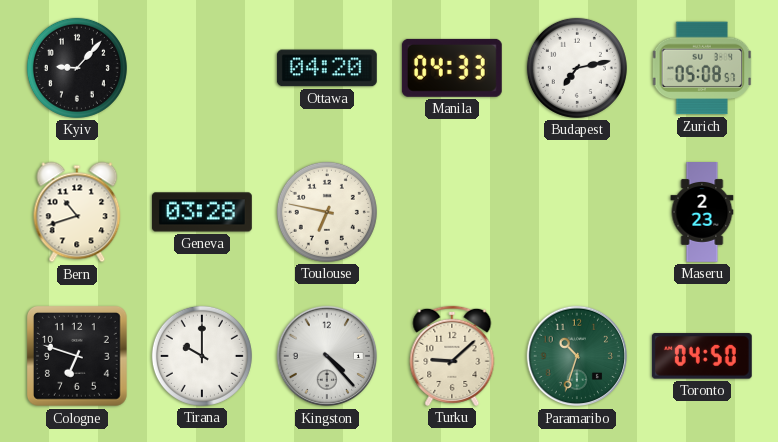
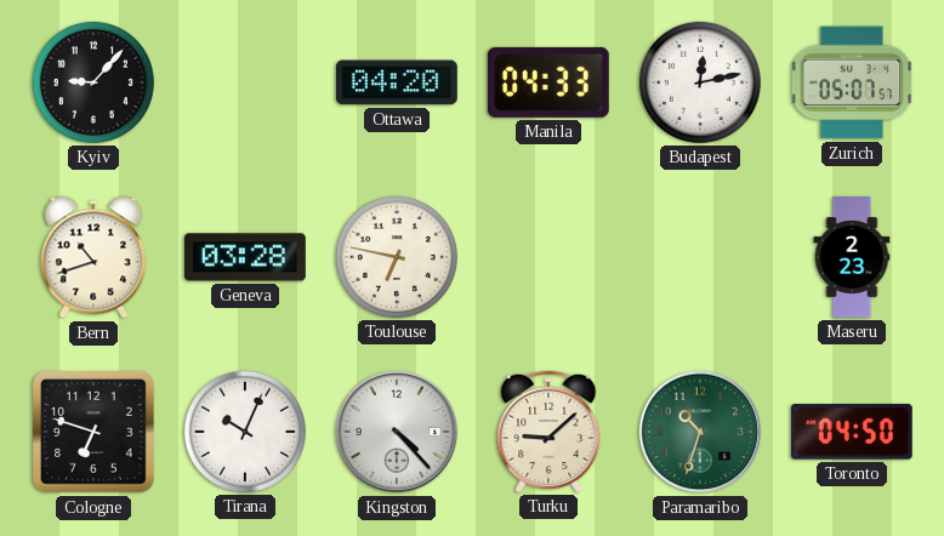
Budapest: 7:13 -> 12:13 (700, 82)
Zurich: 05:08 -> 05:07 (852, 82)
Tirana: 10:00 -> 10:04 (245, 432)
